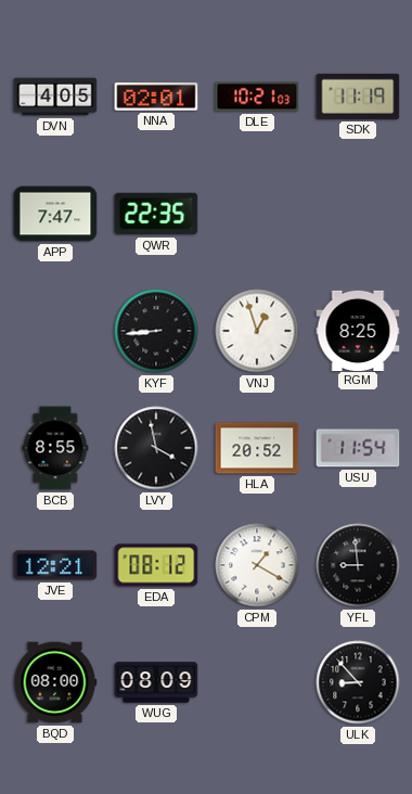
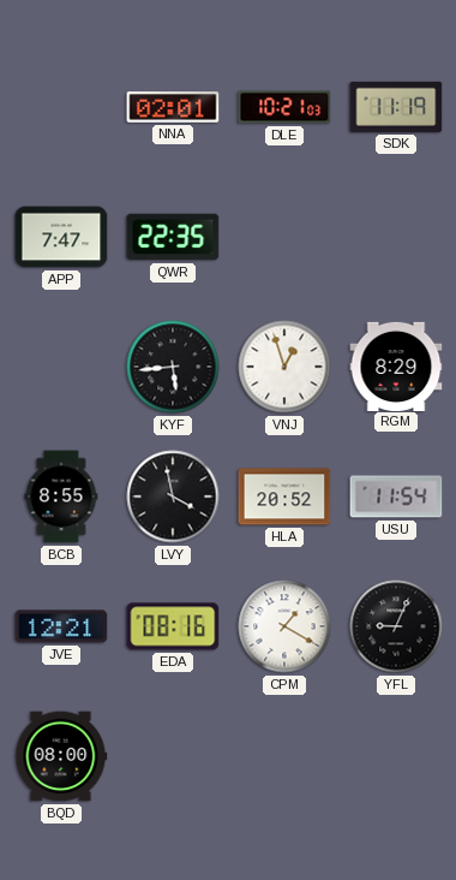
DVN: 4:05 -> none (55, 97)
KYF: 8:44 -> 5:44 (173, 367)
RGM: 8:25 -> 8:29 (396, 365)
EDA: 08:12 -> 08:16 (173, 626)
YFL: 8:59 -> 9:04 (396, 626)
WUG: 08:09 -> none (156, 682)
ULK: 8:53 -> none (358, 682)
